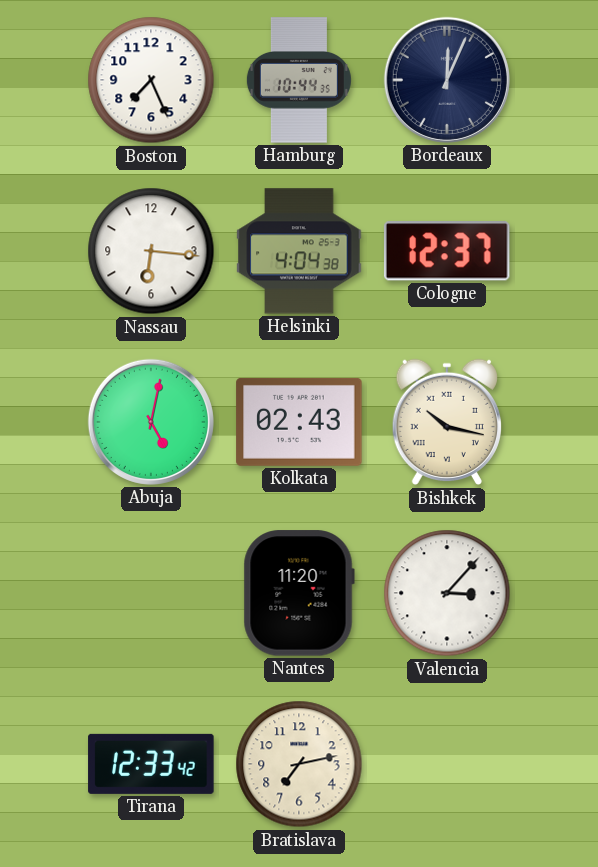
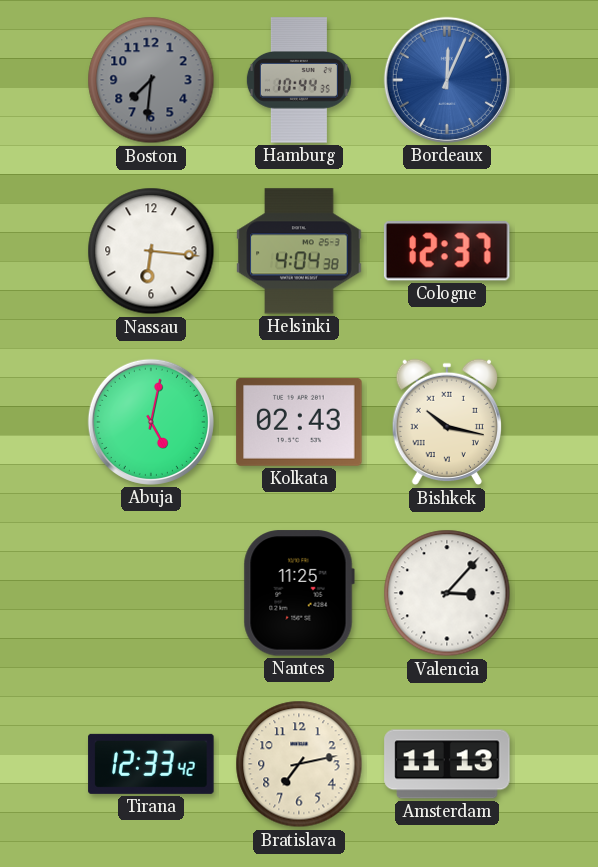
Boston: 7:26 -> 7:31 (151, 80)
Boston dial: white -> grey (151, 80)
Bordeaux dial: navy -> blue (447, 80)
Nantes: 11:20 -> 11:25 (299, 593)
Amsterdam: none -> 11:13 (447, 764)
